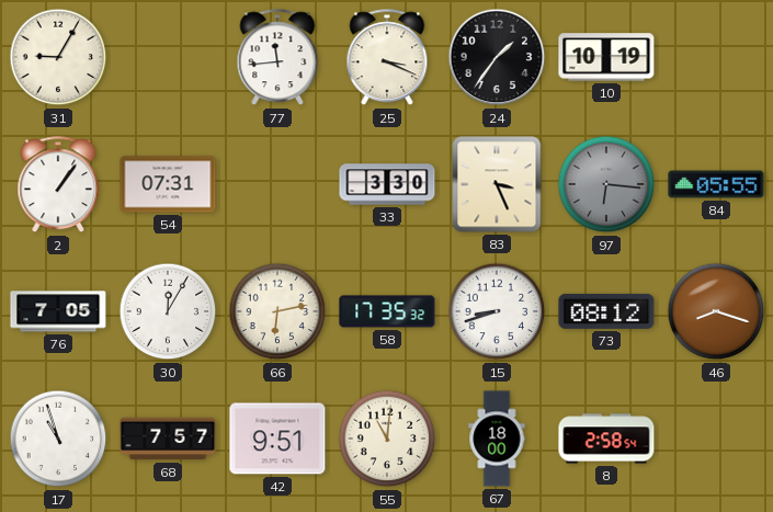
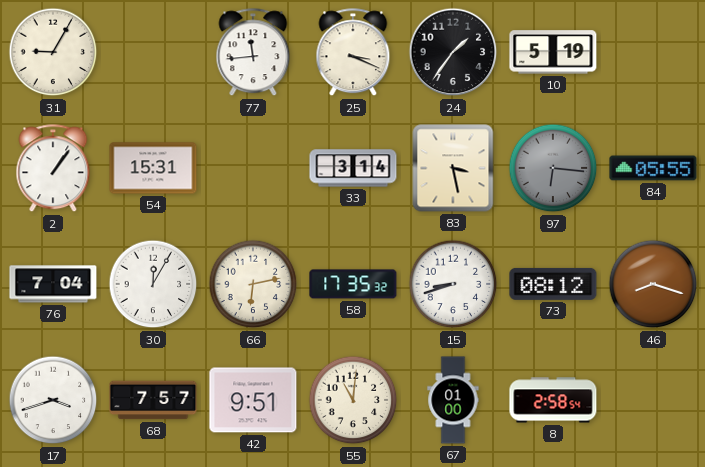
10: 10:19 -> 5:19 (553, 52)
54: 07:31 -> 15:31 (153, 168)
33: 3:30 -> 3:14 (353, 168)
83: 3:26 -> 3:28 (453, 168)
76: 7:05 -> 7:04 (53, 284)
17: 10:57 -> 3:42 (53, 400)
67: 18:00 -> 01:00 (453, 400)
